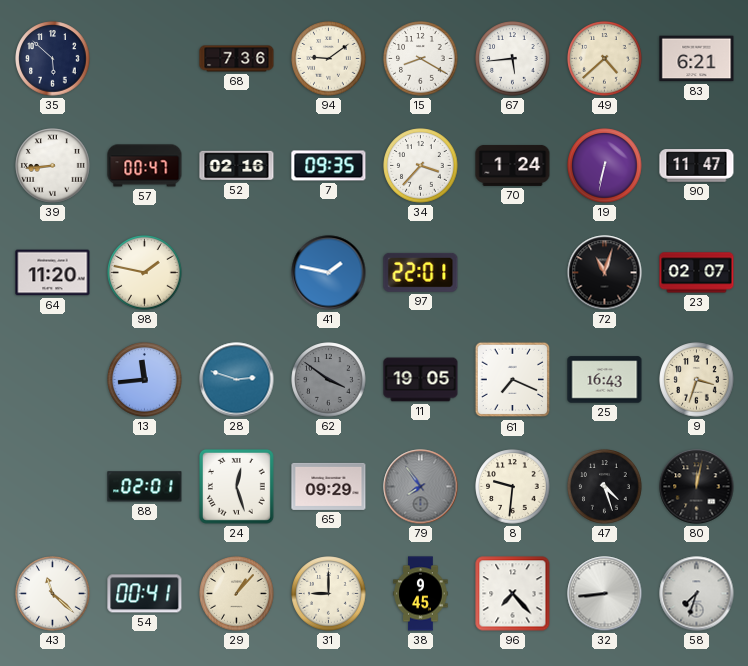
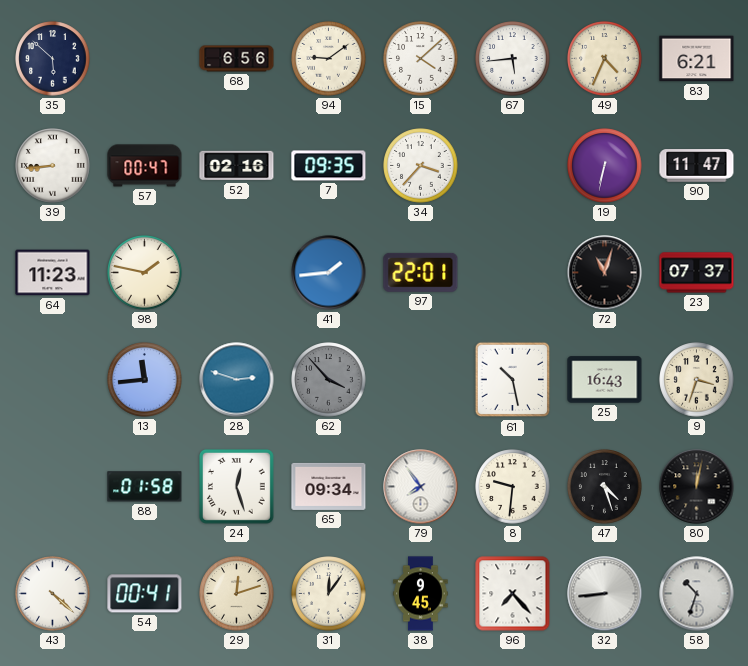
68: 7:36 -> 6:56 (237, 59)
15: 8:20 -> 4:08 (421, 59)
49: 4:38 -> 4:34 (605, 59)
70: 1:24 -> none (513, 165)
64: 11:20 -> 11:23 (53, 273)
41: 1:47 -> 1:44 (329, 273)
23: 02:07 -> 07:37 (697, 273)
62: 3:51 -> 3:53 (329, 380)
11: 19:05 -> none (421, 380)
61: 7:19 -> 10:28 (513, 380)
88: 02:01 -> 01:58 (145, 487)
65: 09:29 -> 09:34 (329, 486)
79 dial: grey -> white (421, 487)
43: 11:22 -> 4:22 (53, 594)
29: 1:07 -> 12:12 (237, 594)
31: 9:00 -> 12:06 (329, 594)
58: 7:33 -> 10:33 (697, 594)
